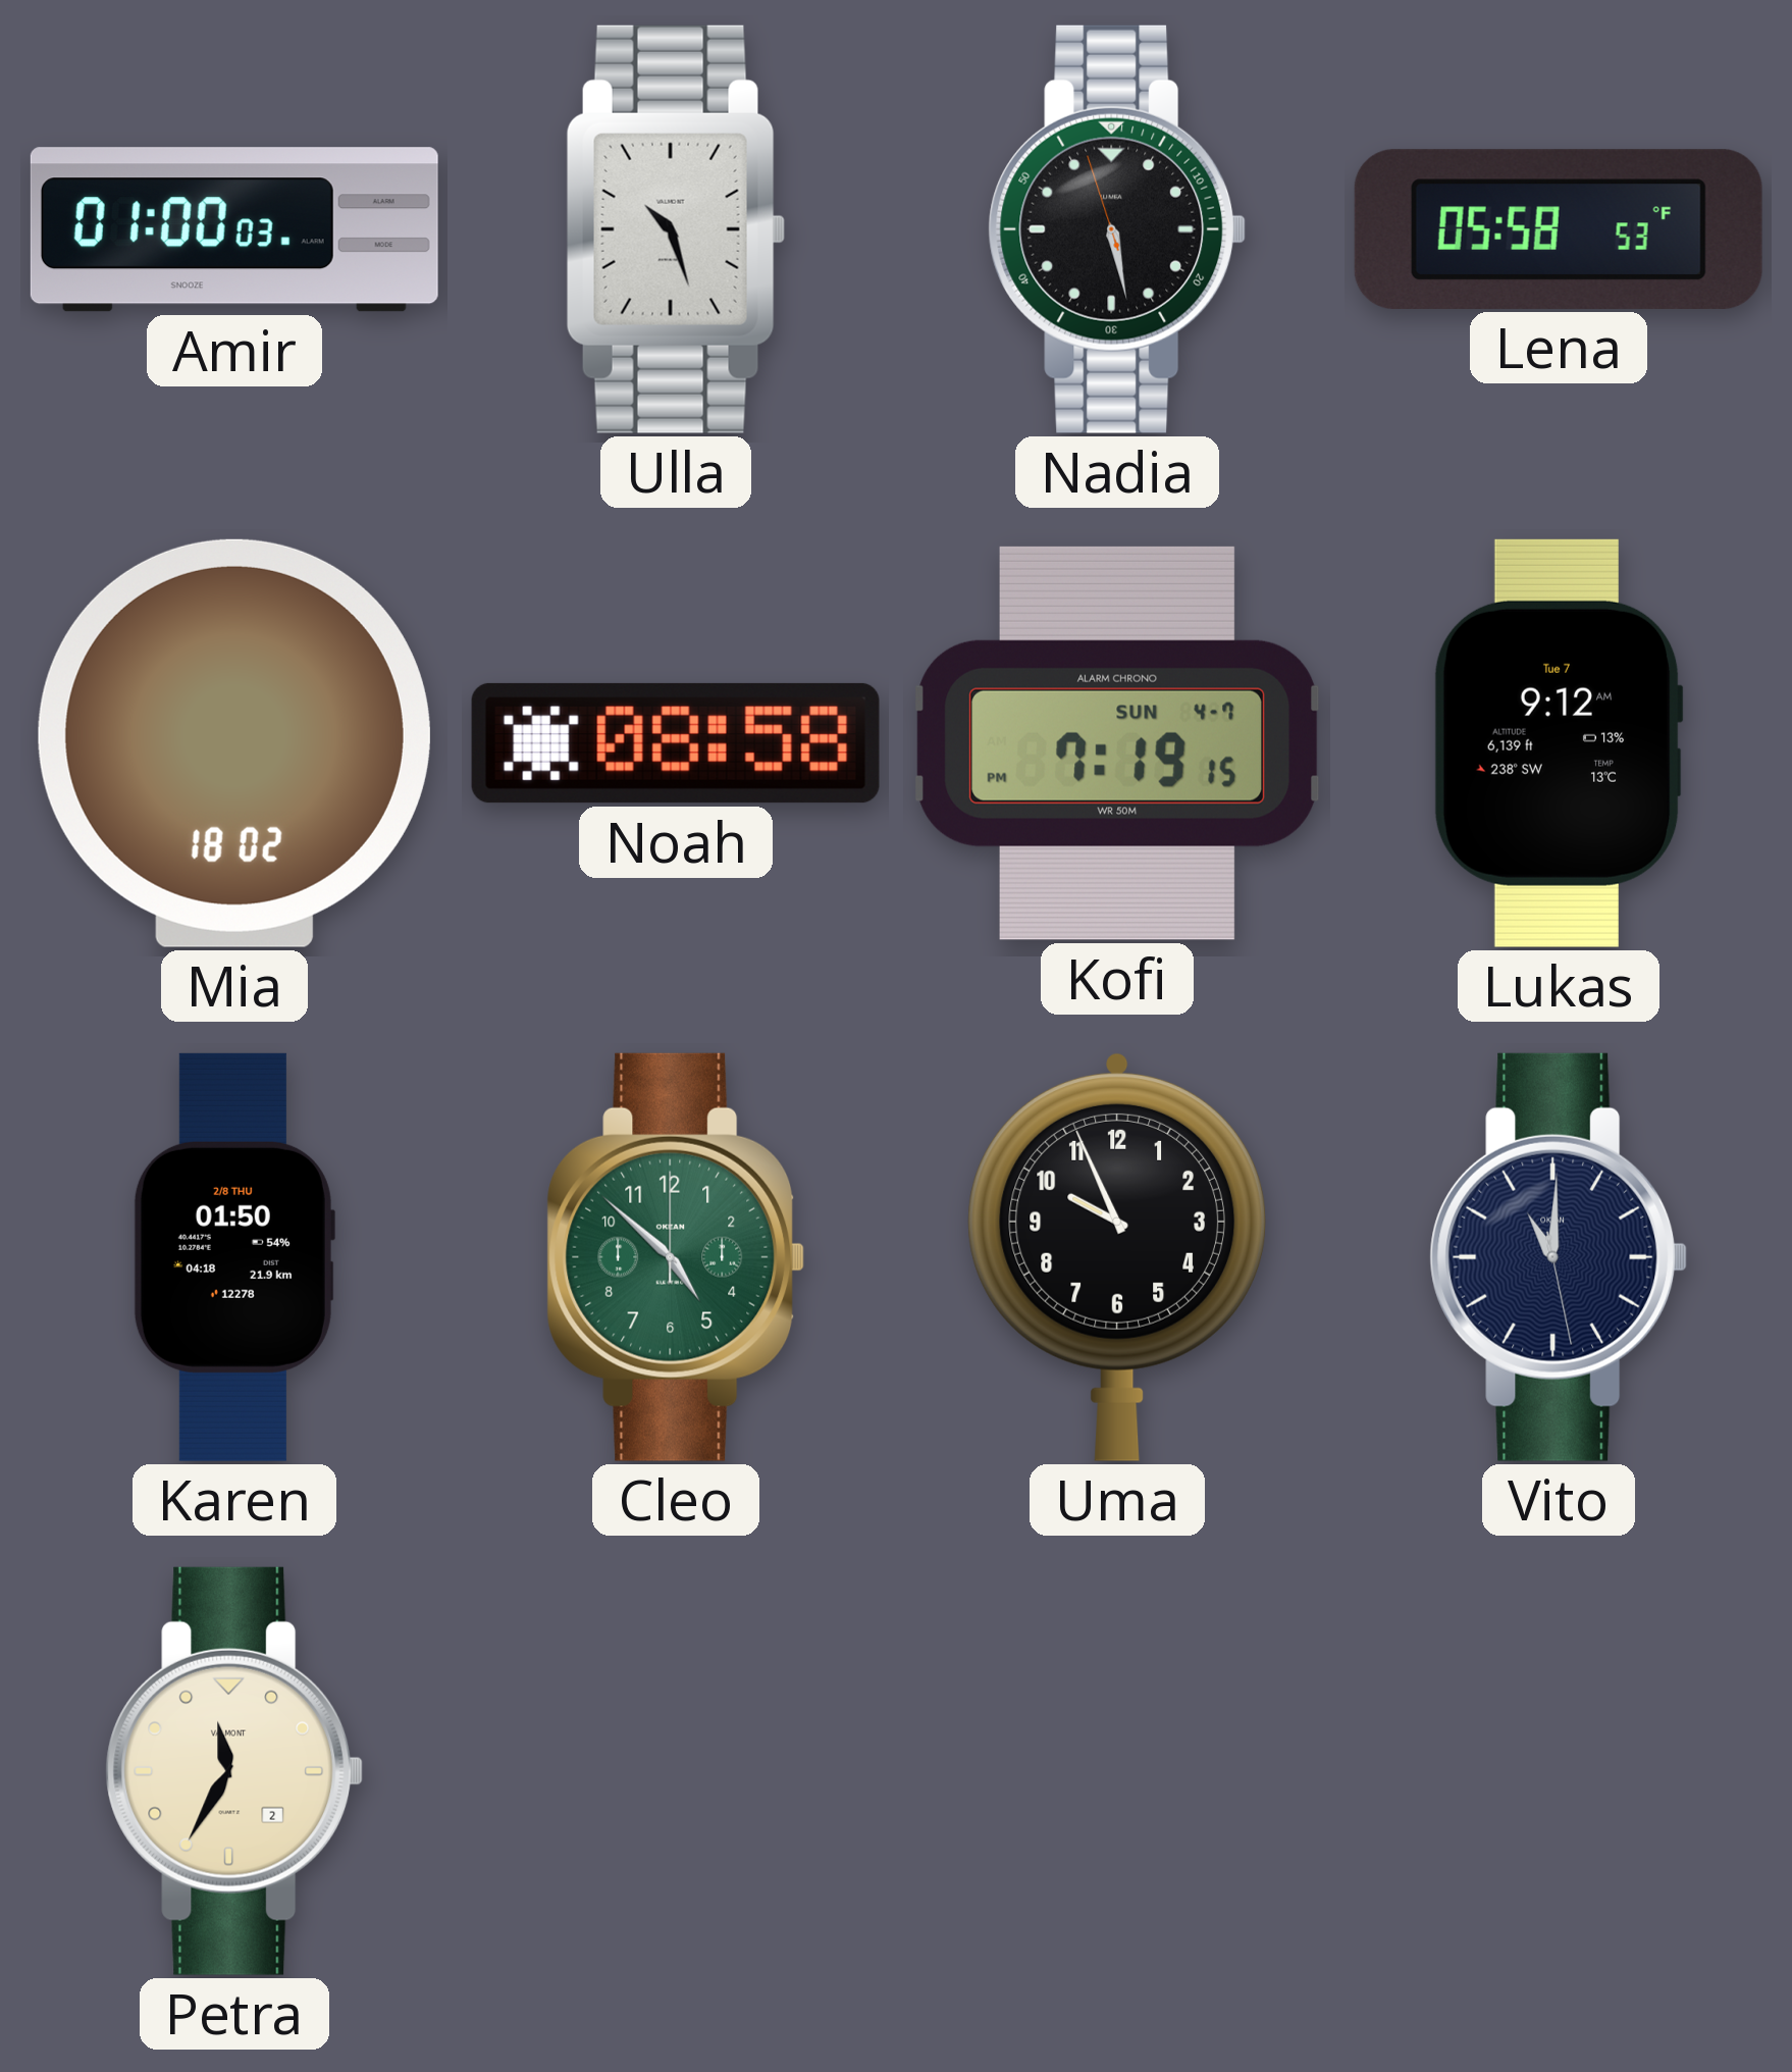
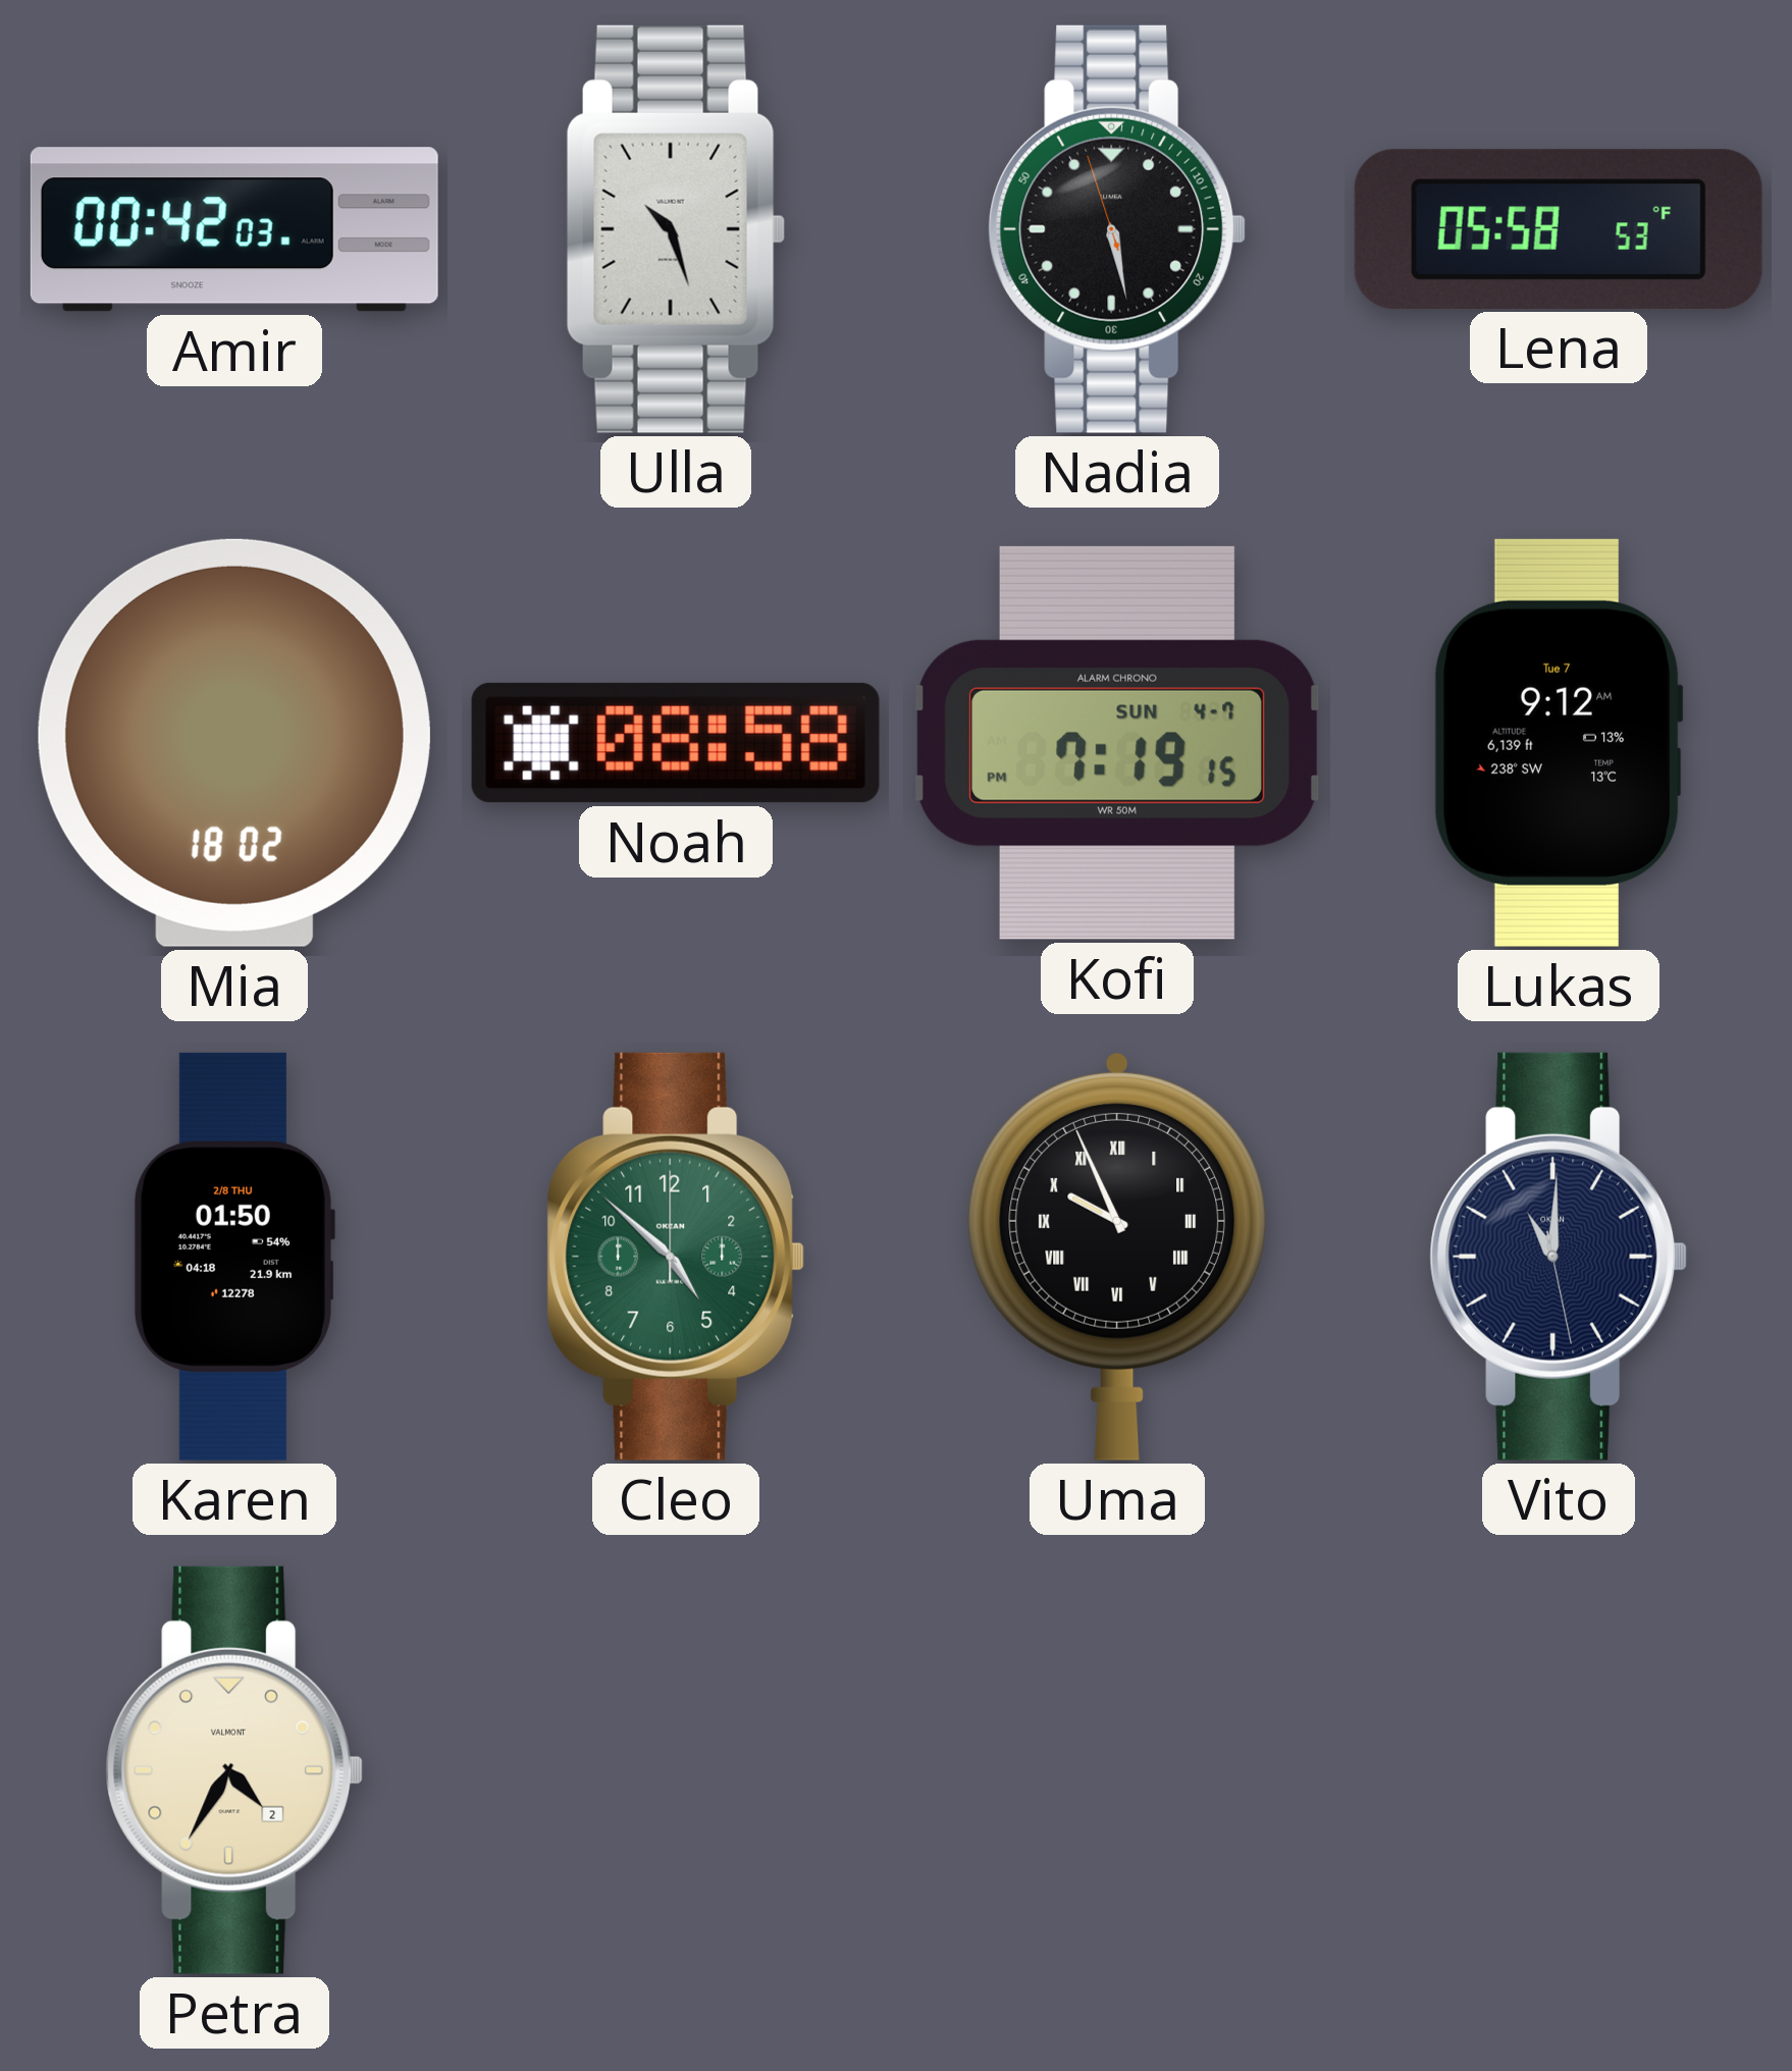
Amir: 01:00 -> 00:42 (234, 229)
Uma numerals: Arabic -> Roman (1117, 1256)
Petra: 11:35 -> 4:35 (234, 1770)
